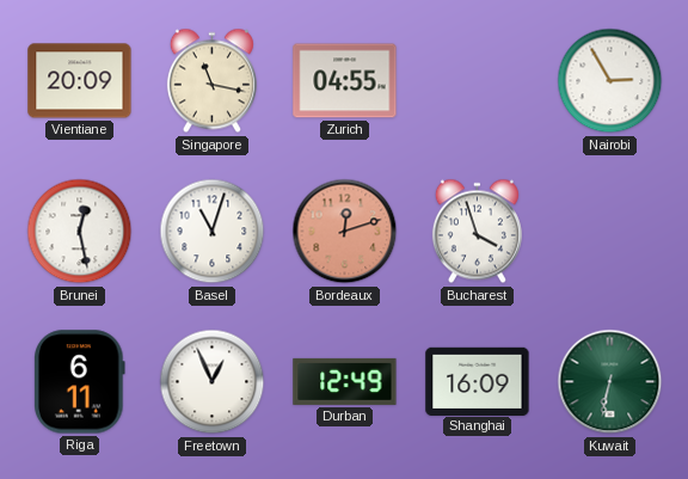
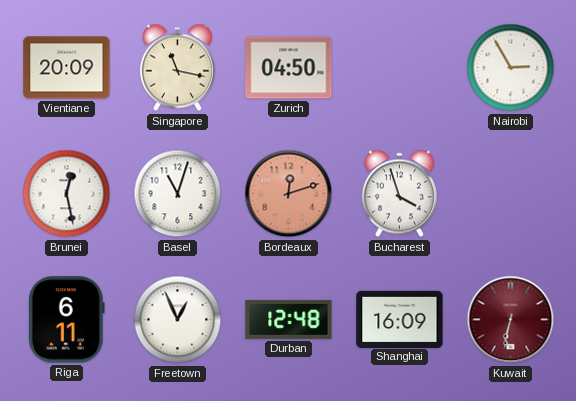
Zurich: 04:55 -> 04:50 (289, 68)
Durban: 12:49 -> 12:48 (289, 319)
Kuwait dial: green -> burgundy (511, 320)
